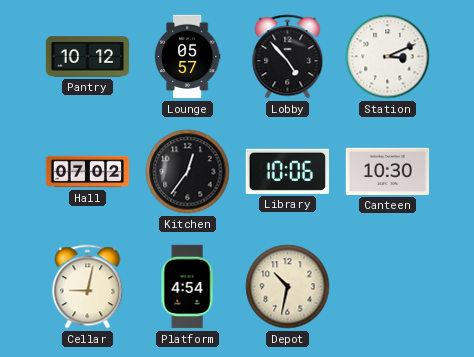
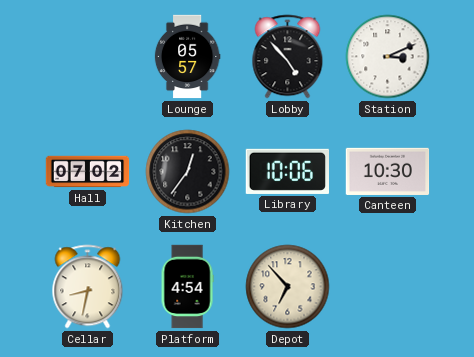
Pantry: 10:12 -> none (88, 57)
Cellar: 9:02 -> 8:32 (88, 287)
Depot: 10:32 -> 6:53 (288, 287)
